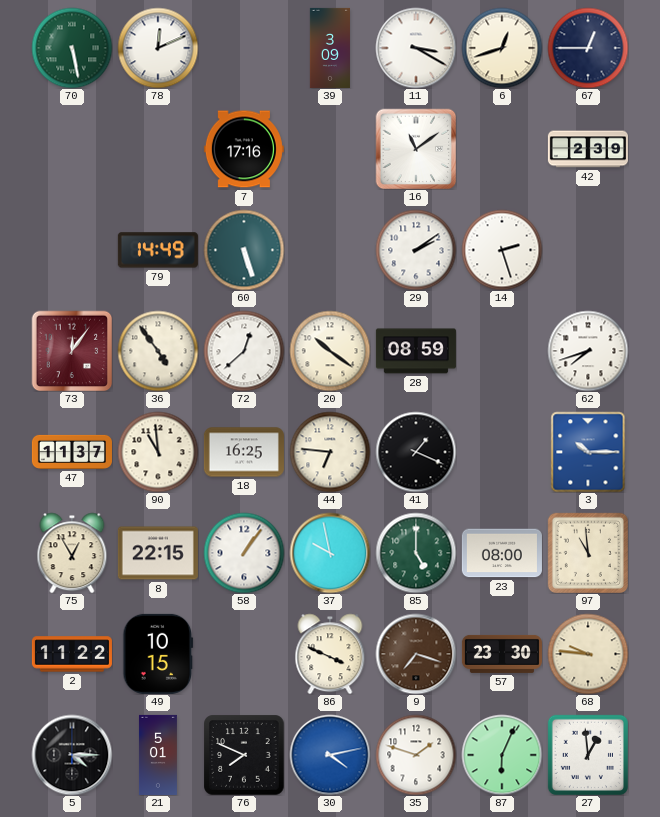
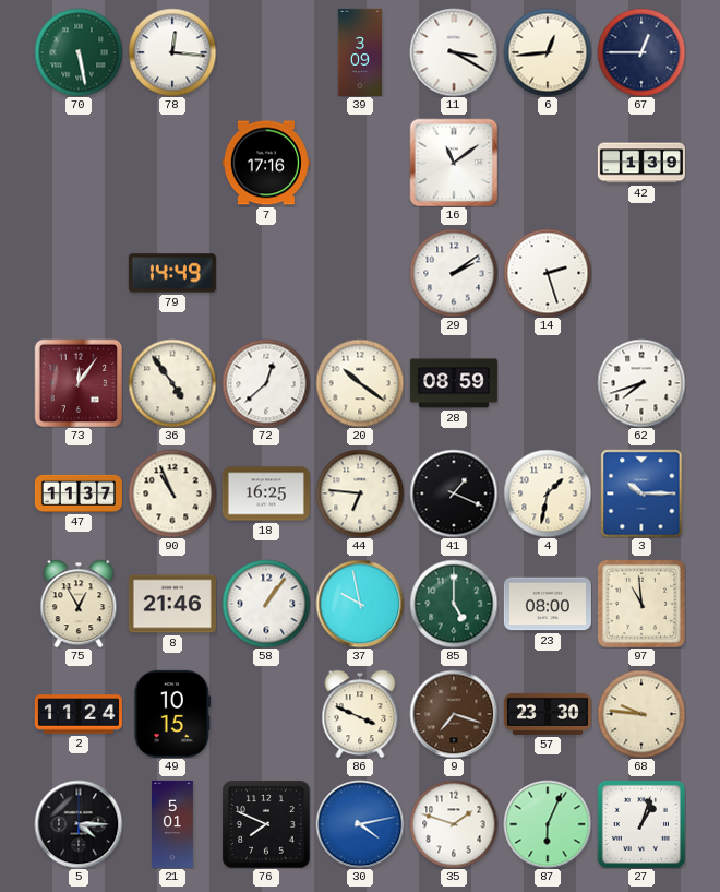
78: 12:11 -> 12:16 (172, 52)
6: 12:42 -> 12:44 (548, 52)
42: 2:39 -> 1:39 (641, 163)
60: 5:27 -> none (244, 250)
90: 10:59 -> 10:56 (172, 493)
4: none -> 1:32 (548, 493)
8: 22:15 -> 21:46 (172, 604)
2: 11:22 -> 11:24 (79, 714)
27: 12:59 -> 1:03 (641, 824)
